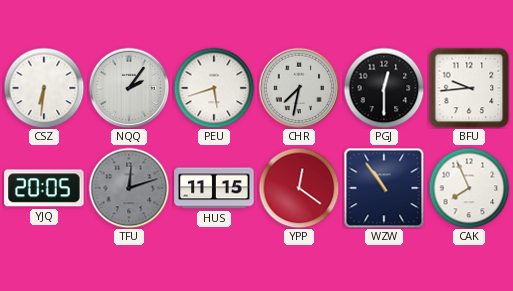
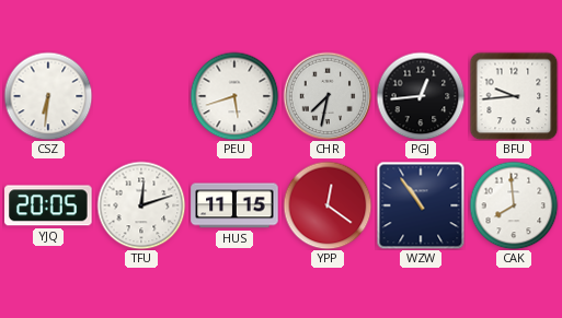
NQQ: 2:06 -> none (129, 88)
PGJ: 12:30 -> 12:44 (421, 96)
TFU dial: grey -> white (141, 205)
CAK: 7:56 -> 7:59 (514, 205)
